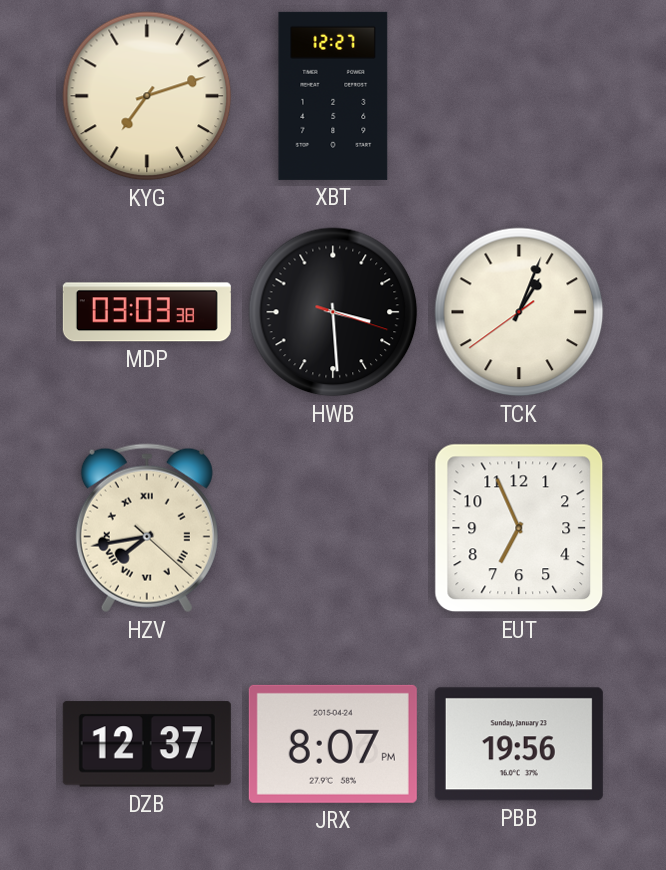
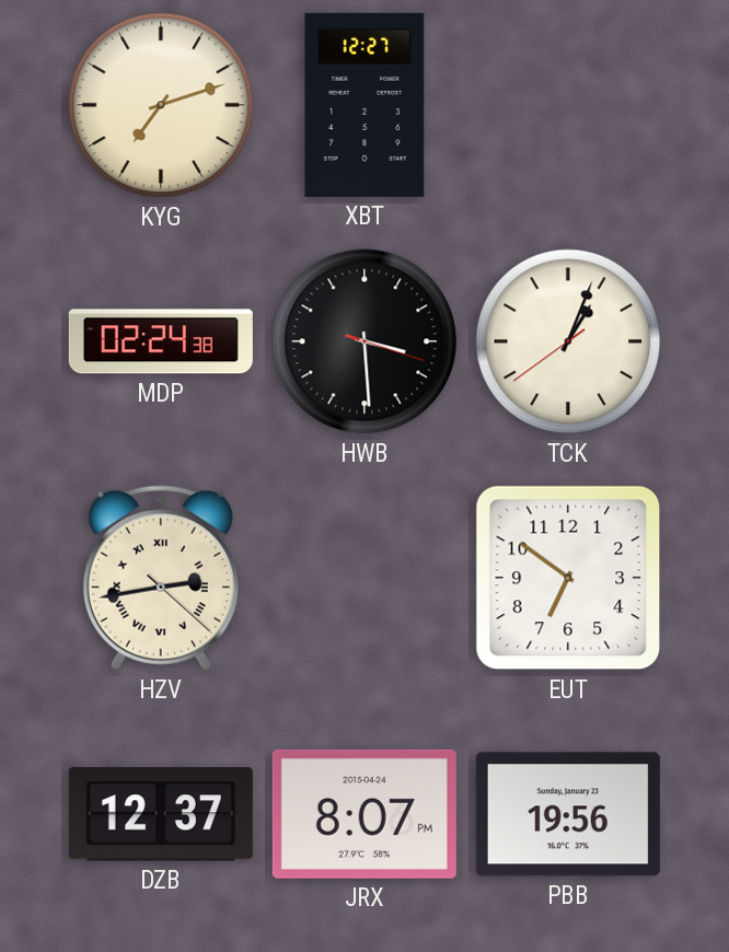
MDP: 03:03 -> 02:24 (161, 341)
HZV: 7:43 -> 2:43 (161, 578)
EUT: 6:56 -> 6:51 (568, 578)
